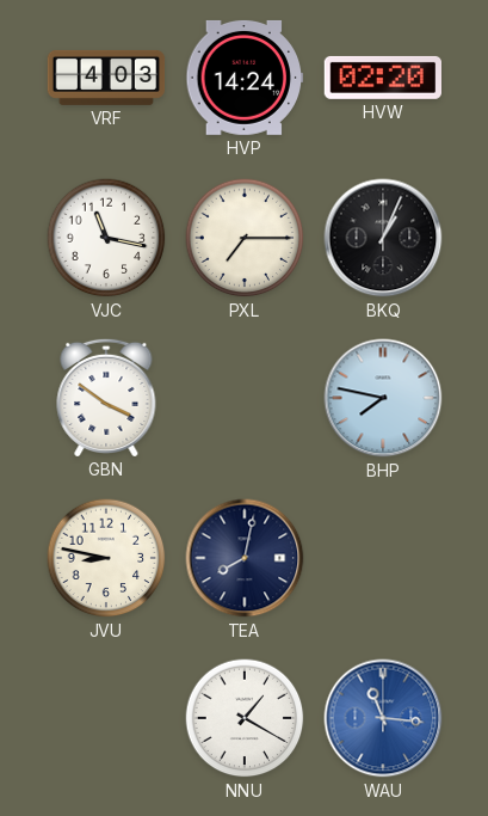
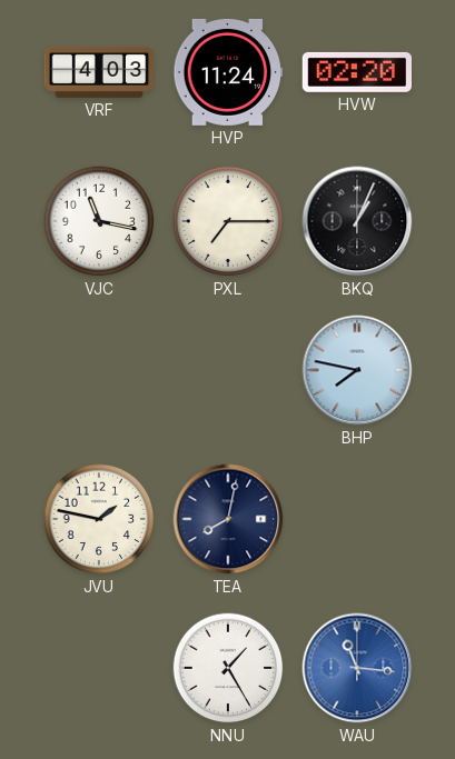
HVP: 14:24 -> 11:24 (228, 72)
GBN: 3:51 -> none (106, 397)
JVU: 8:47 -> 1:47 (99, 519)
NNU: 1:20 -> 1:25 (228, 668)
